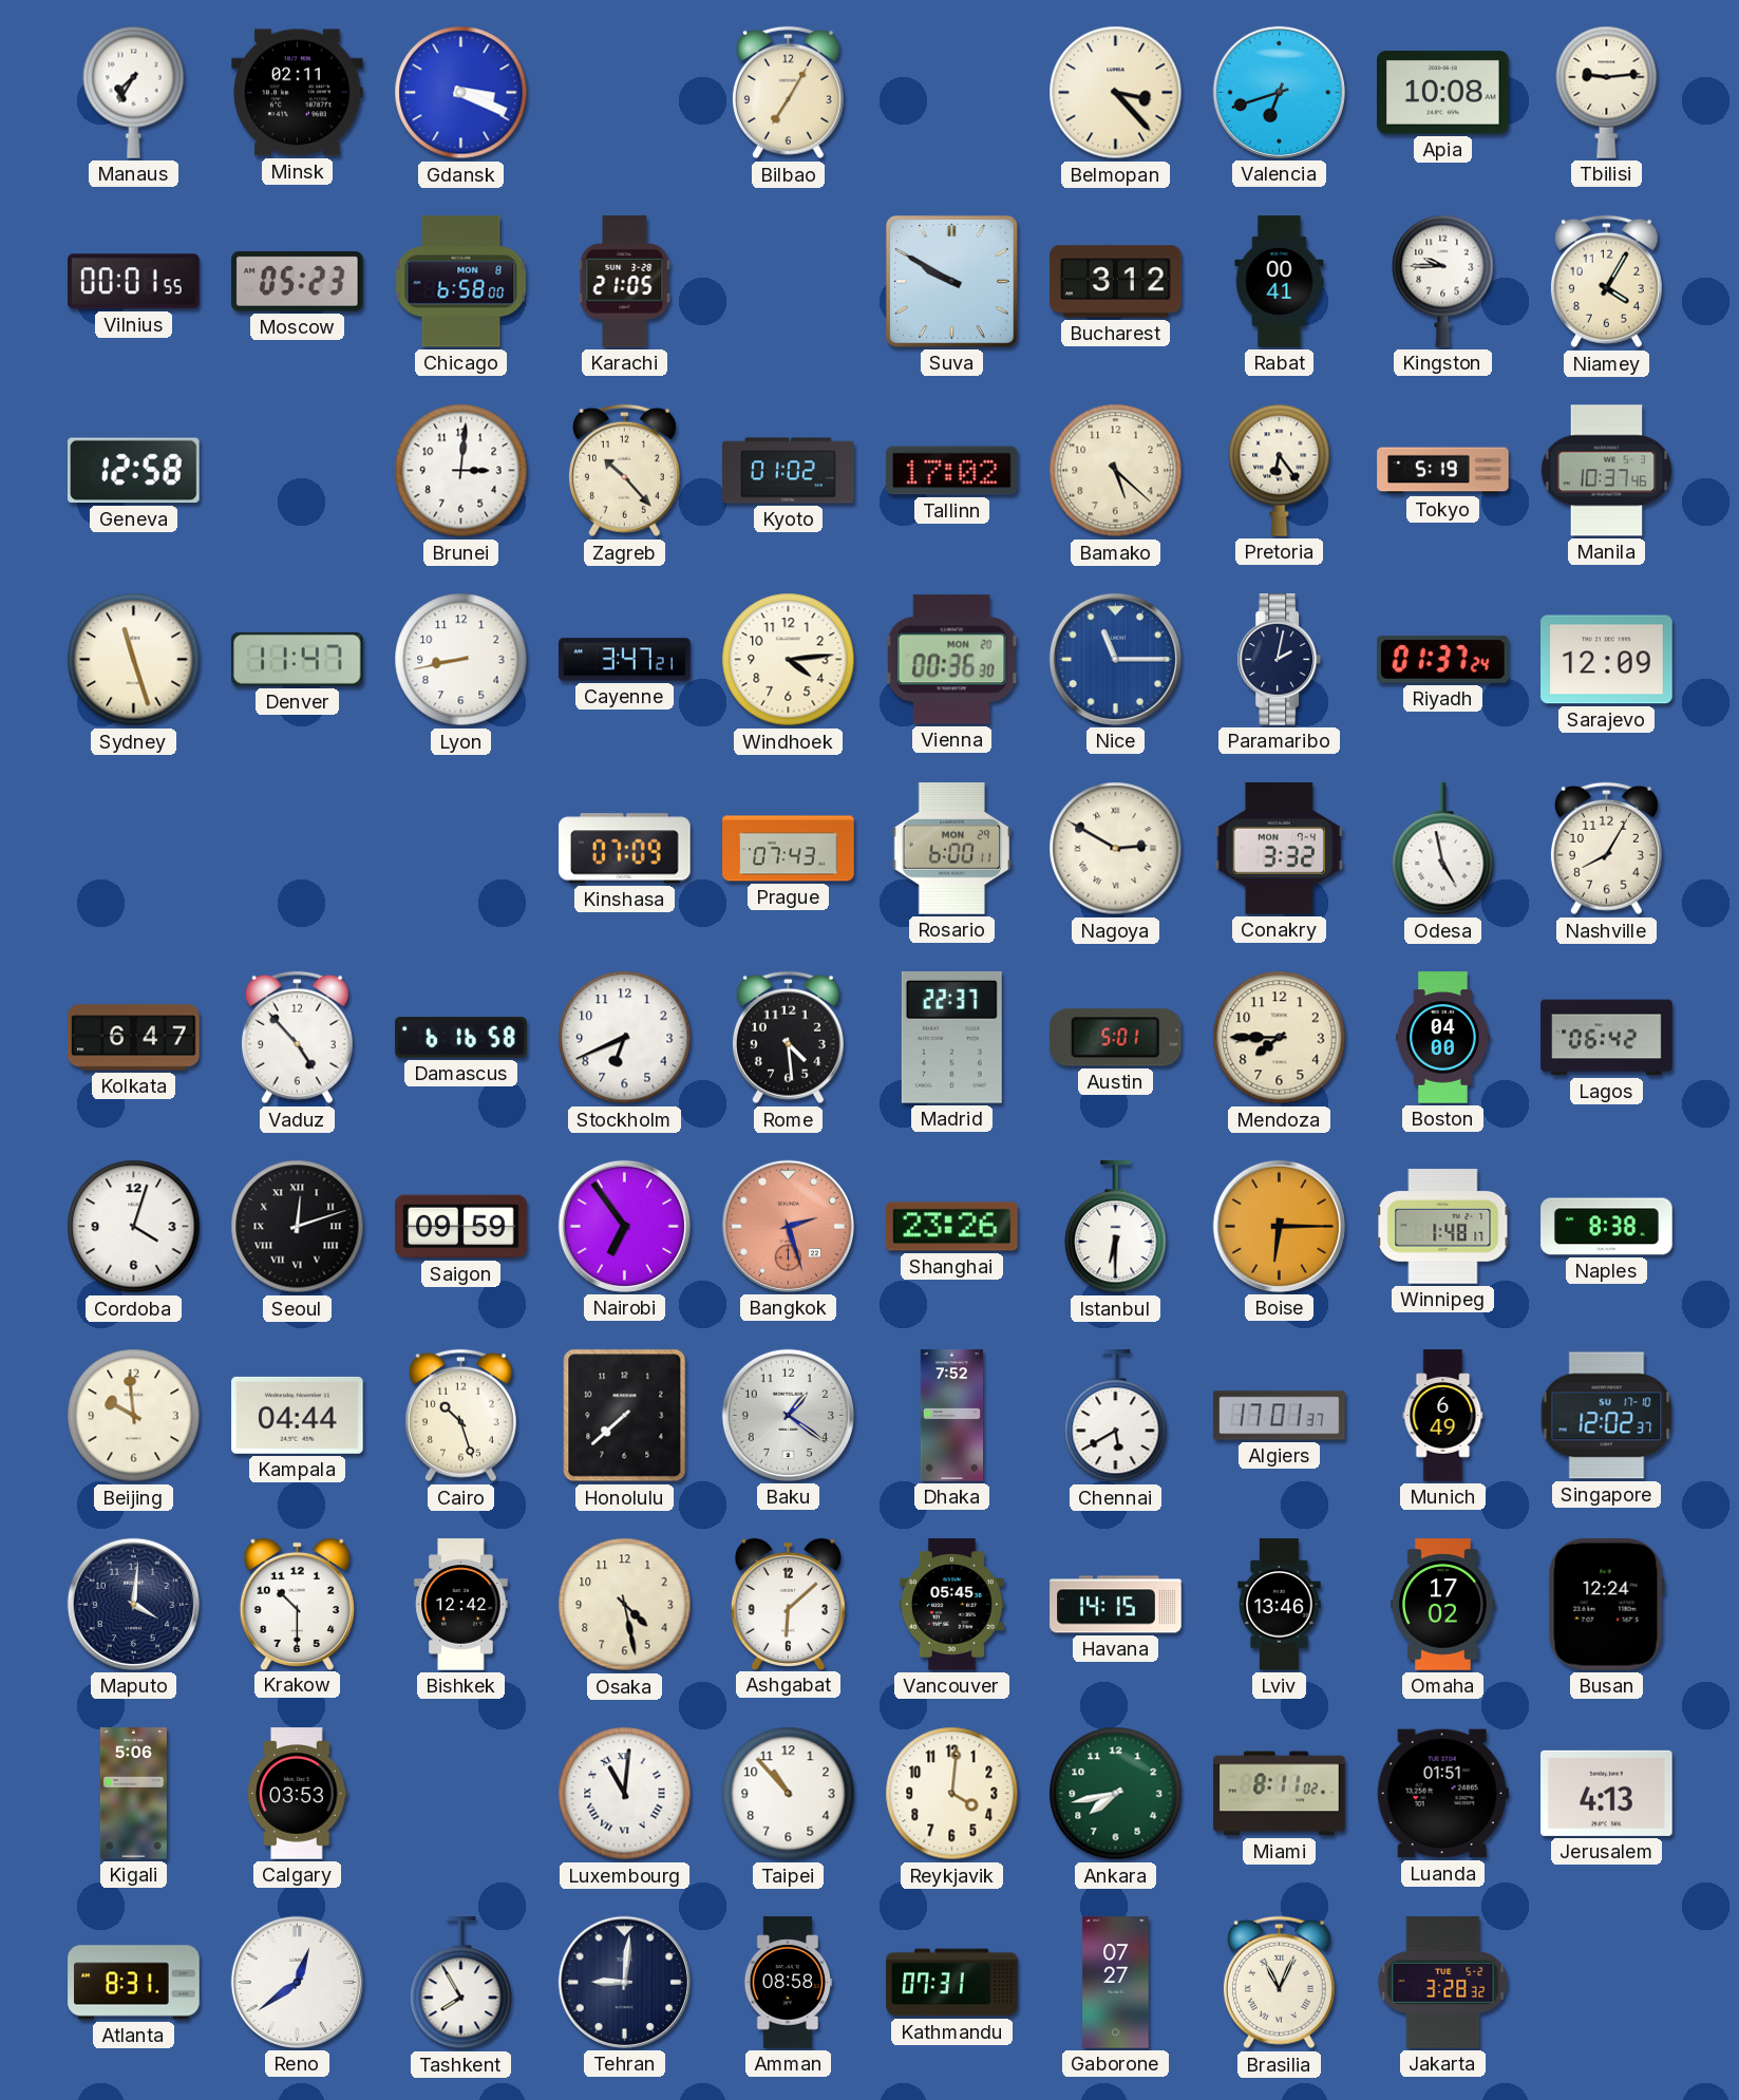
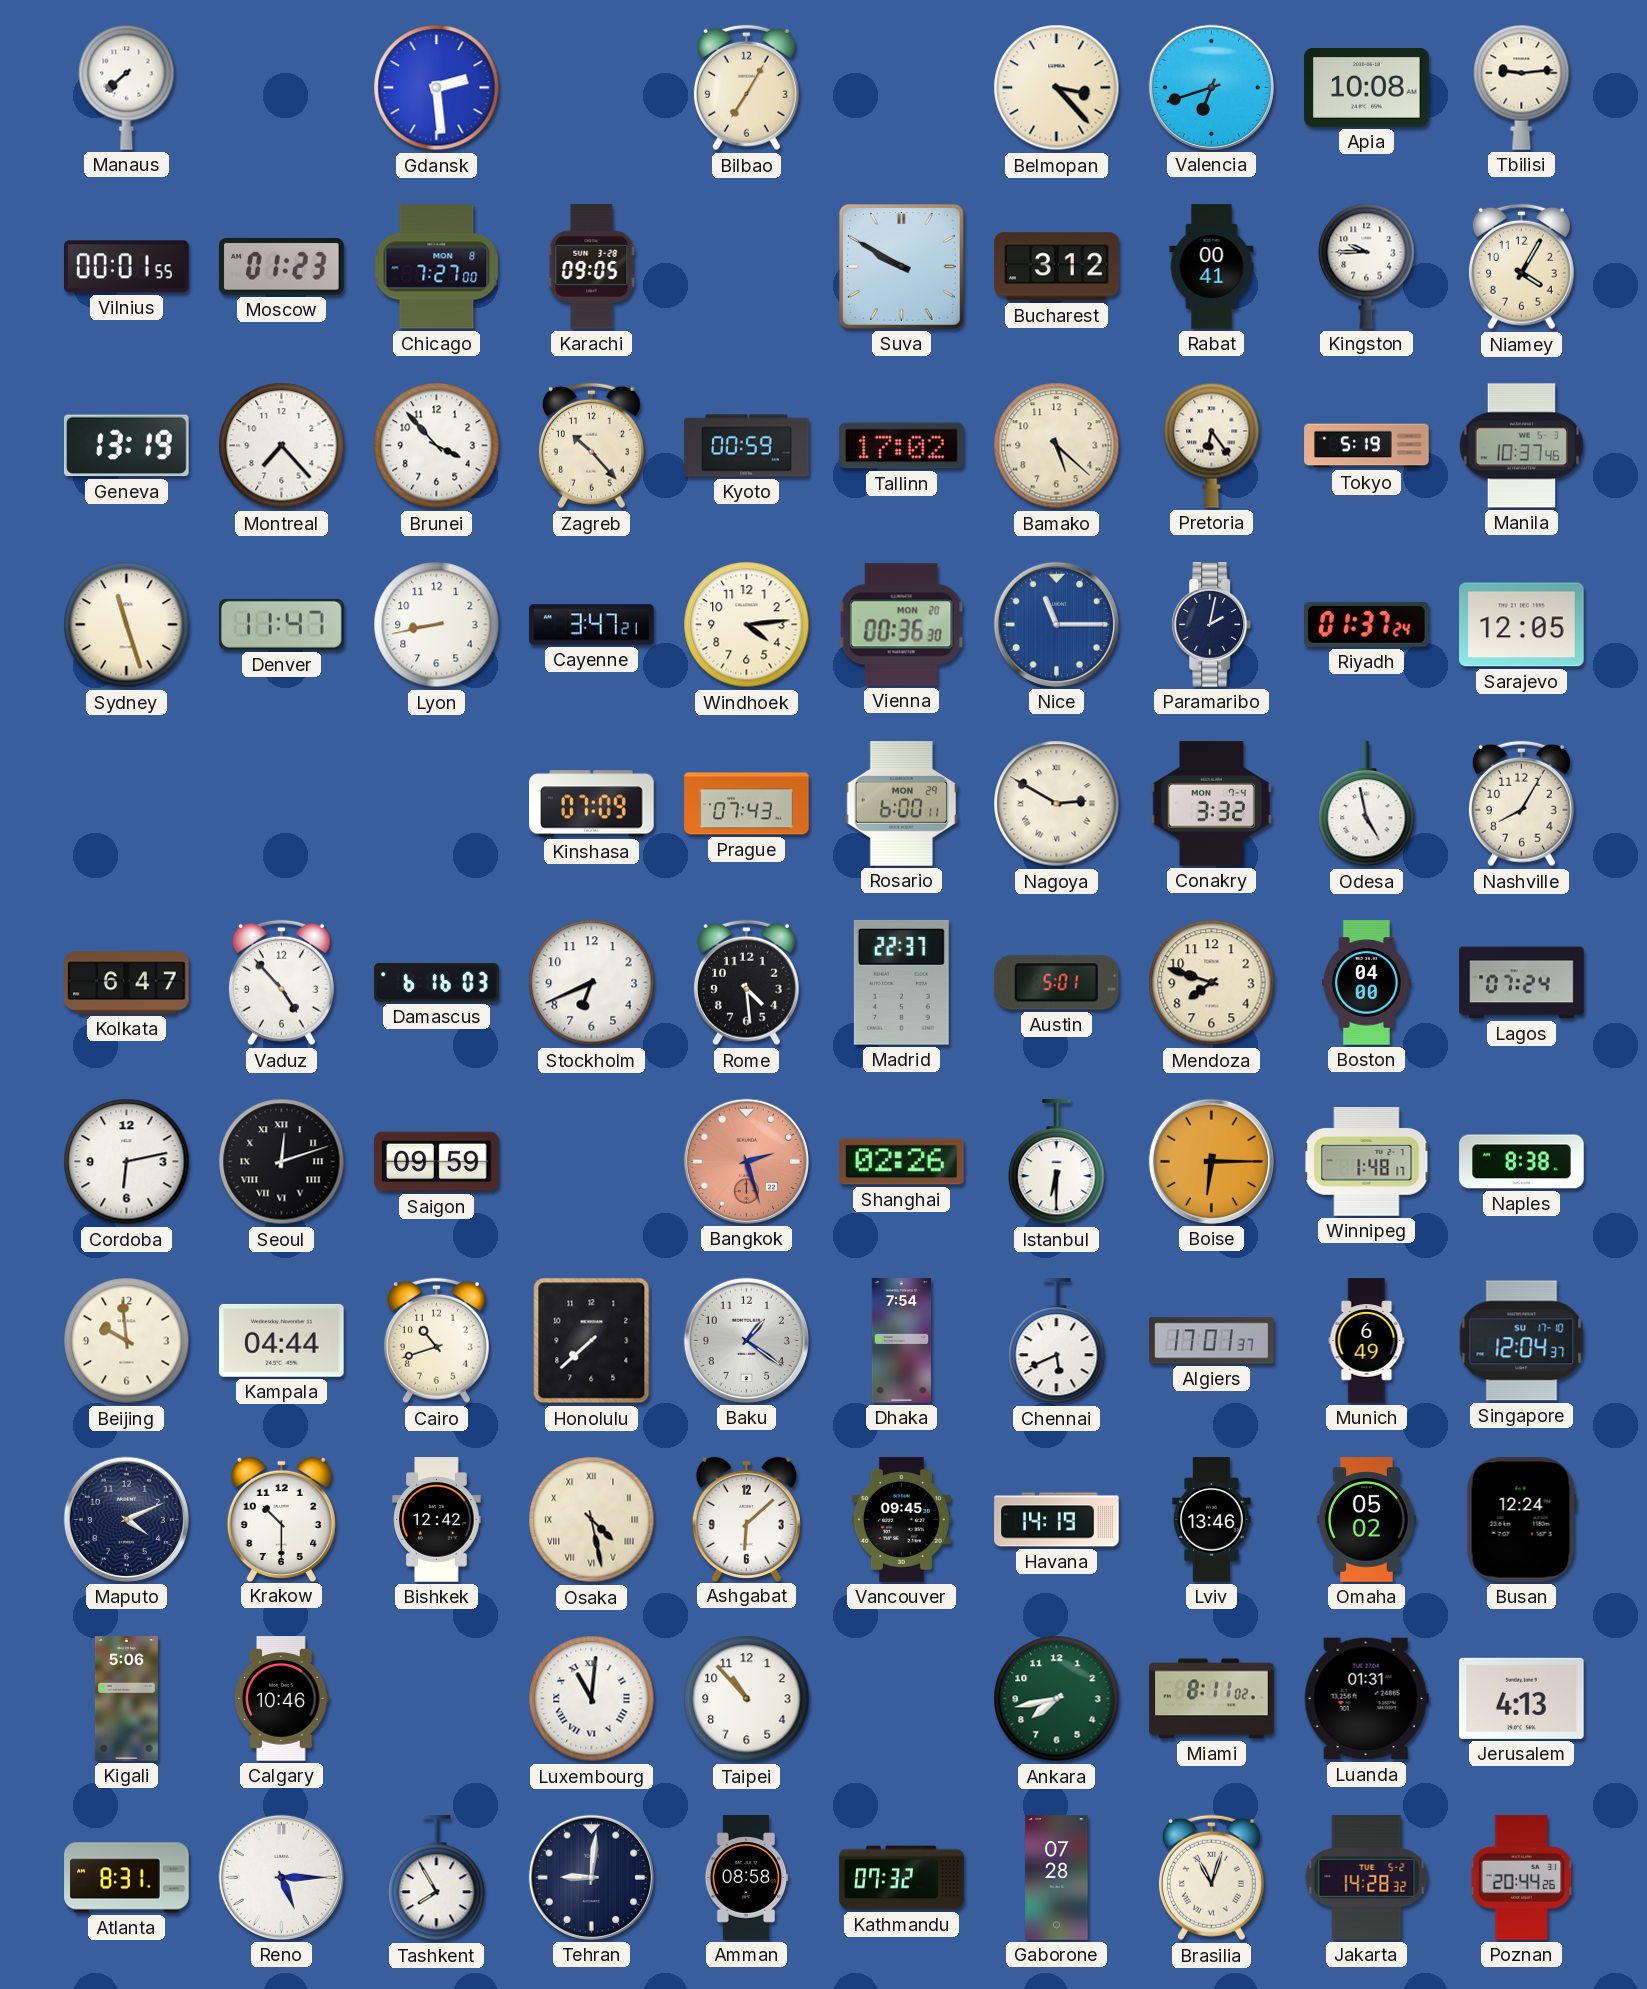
Manaus: 7:35 -> 7:38 (127, 87)
Minsk: 02:11 -> none (298, 93)
Gdansk: 3:19 -> 2:29 (437, 88)
Moscow: 05:23 -> 01:23 (282, 266)
Chicago: 6:58 -> 7:27 (437, 267)
Karachi: 21:05 -> 09:05 (592, 267)
Geneva: 12:58 -> 13:19 (127, 446)
Montreal: none -> 7:23 (282, 446)
Brunei: 3:01 -> 3:53 (437, 446)
Kyoto: 01:02 -> 00:59 (747, 446)
Sarajevo: 12:09 -> 12:05 (1522, 625)
Damascus: 6:16:58 -> 6:16:03 (437, 983)
Mendoza: 7:45 -> 7:48 (1212, 983)
Lagos: 06:42 -> 07:24 (1522, 983)
Cordoba: 4:03 -> 6:13 (127, 1162)
Nairobi: 6:54 -> none (624, 1226)
Shanghai: 23:26 -> 02:26 (902, 1162)
Cairo: 10:27 -> 10:42 (436, 1341)
Dhaka: 7:52 -> 7:54 (902, 1341)
Chennai: 5:40 -> 5:41 (1057, 1341)
Singapore: 12:02 -> 12:04 (1522, 1341)
Maputo: 4:01 -> 4:11 (126, 1519)
Osaka numerals: Arabic -> Roman (592, 1520)
Vancouver: 05:45 -> 09:45 (901, 1520)
Havana: 14:15 -> 14:19 (1057, 1520)
Omaha: 17:02 -> 05:02 (1366, 1520)
Calgary: 03:53 -> 10:46 (282, 1699)
Reykjavik: 4:01 -> none (952, 1794)
Luanda: 01:51 -> 01:31 (1366, 1699)
Reno: 12:39 -> 5:15 (281, 1877)
Kathmandu: 07:31 -> 07:32 (902, 1878)
Gaborone: 07:27 -> 07:28 (1057, 1878)
Brasilia: 11:04 -> 11:03 (1211, 1878)
Jakarta: 3:28 -> 14:28 (1367, 1878)
Poznan: none -> 20:44 (1522, 1878)
